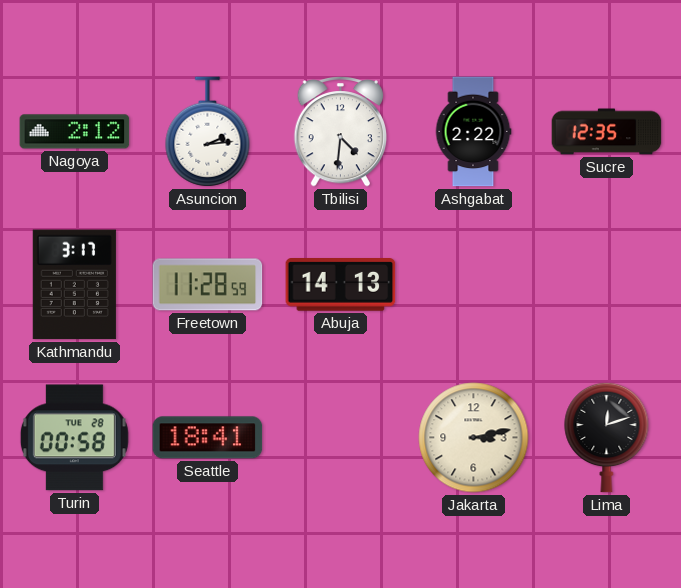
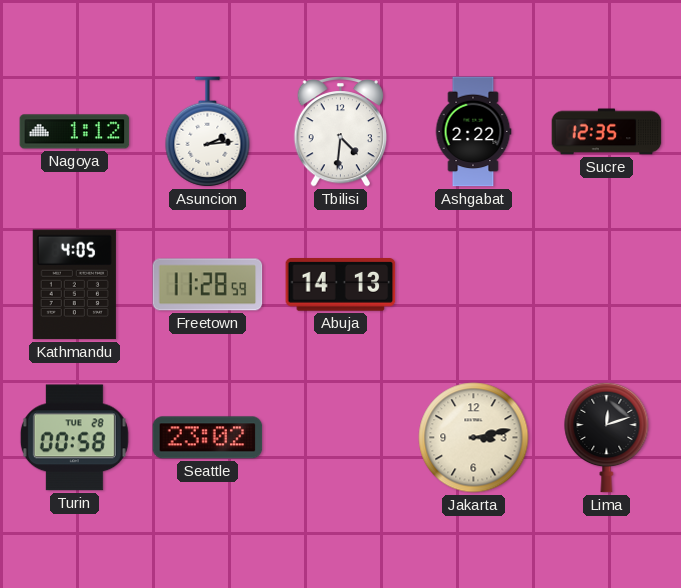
Nagoya: 2:12 -> 1:12 (75, 132)
Kathmandu: 3:17 -> 4:05 (74, 285)
Seattle: 18:41 -> 23:02 (208, 438)
